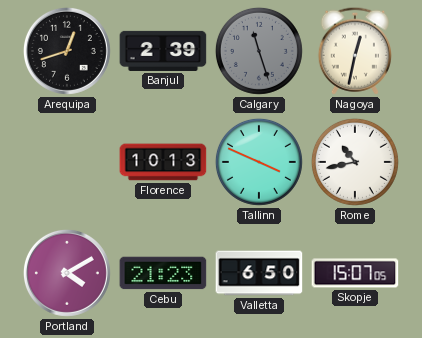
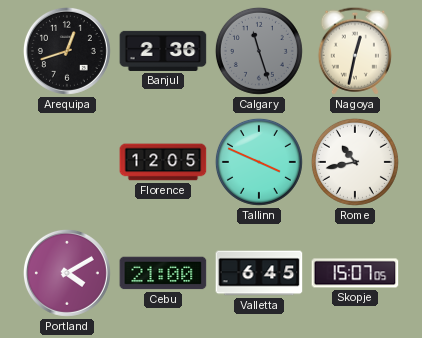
Banjul: 2:39 -> 2:36 (163, 51)
Florence: 10:13 -> 12:05 (163, 162)
Cebu: 21:23 -> 21:00 (163, 273)
Valletta: 6:50 -> 6:45 (259, 273)
